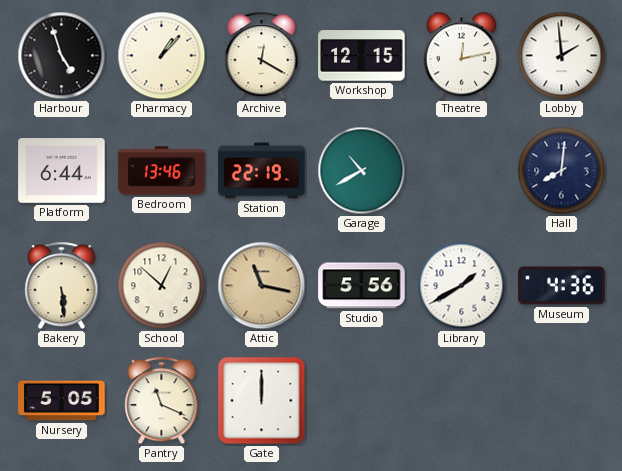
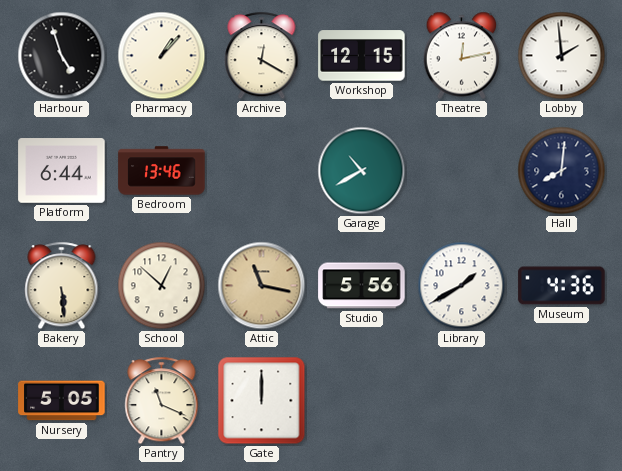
Station: 22:19 -> none (262, 171)
